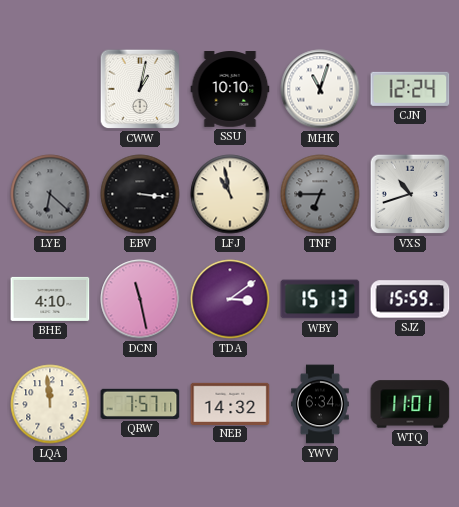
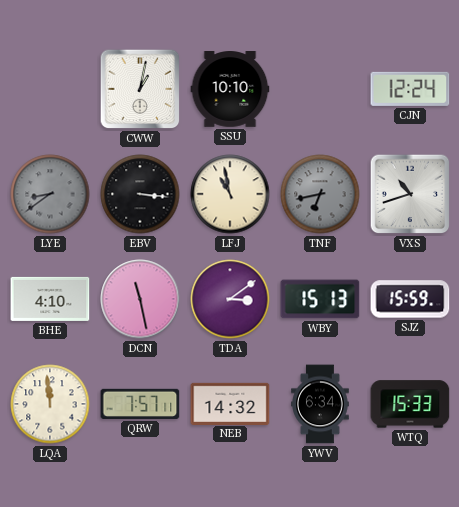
MHK: 11:03 -> none (320, 89)
LYE: 6:22 -> 8:39 (50, 194)
TNF: 6:45 -> 6:43 (320, 194)
WTQ: 11:01 -> 15:33 (410, 404)
